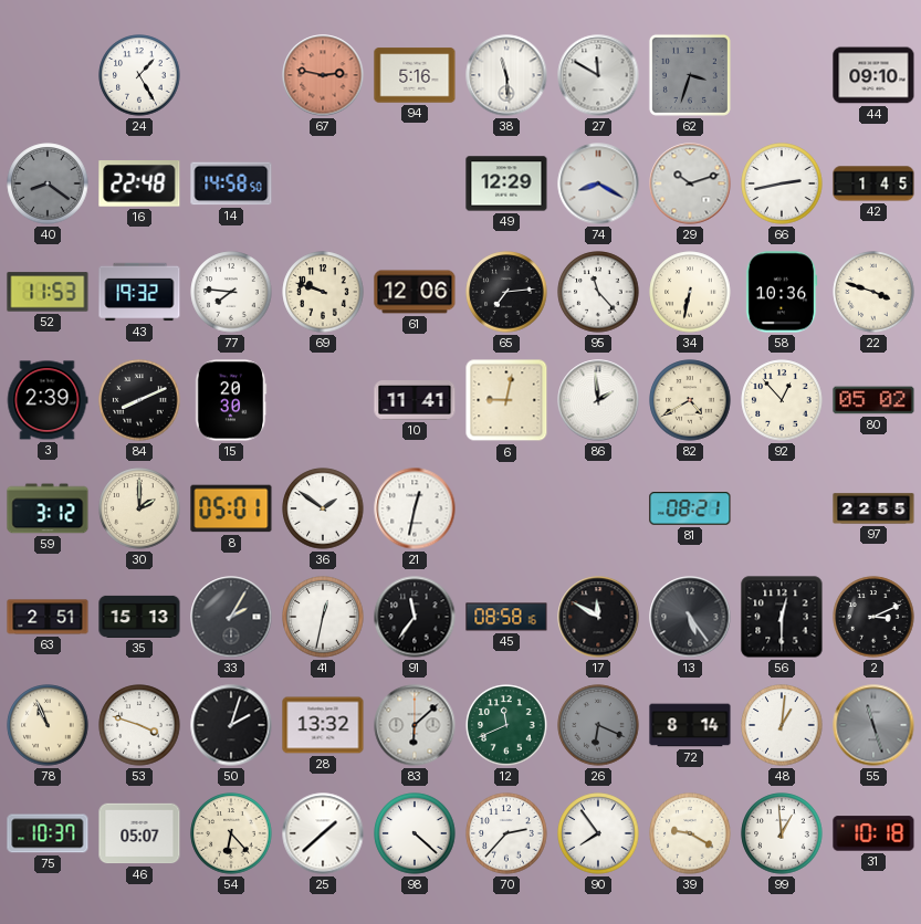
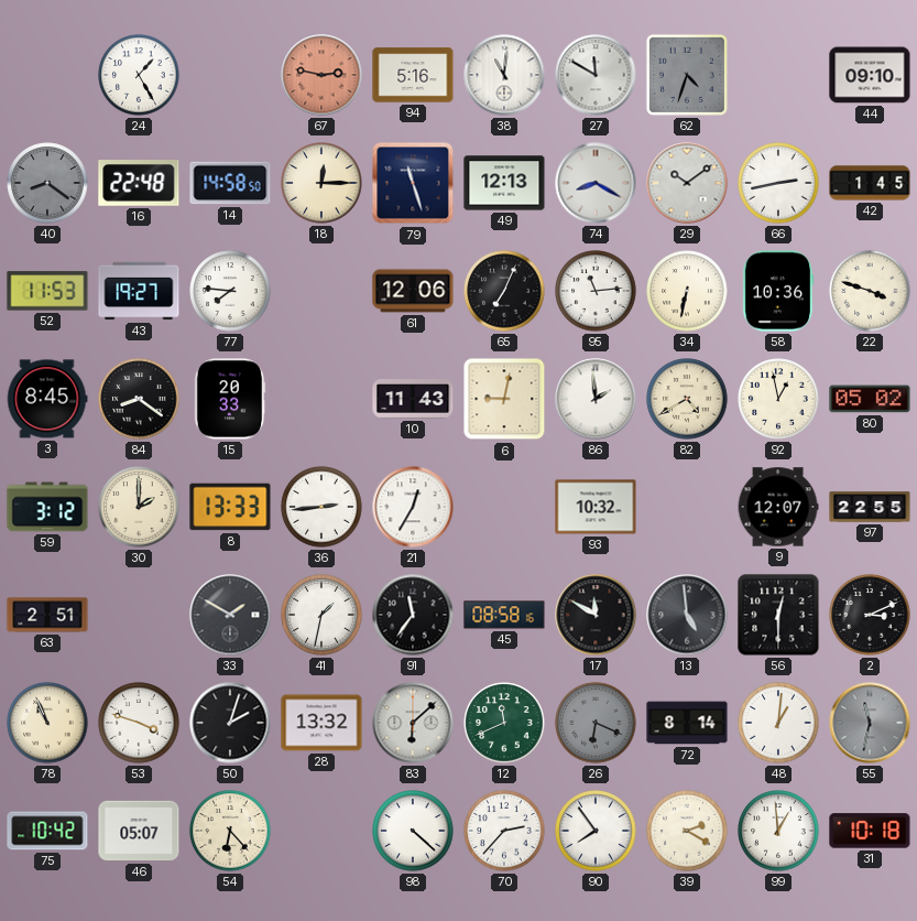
38: 11:29 -> 11:01 (504, 75)
62: 3:33 -> 4:33 (687, 75)
18: none -> 12:15 (321, 183)
79: none -> 11:27 (413, 183)
49: 12:29 -> 12:13 (504, 183)
29: 10:12 -> 10:09 (687, 183)
43: 19:32 -> 19:27 (139, 291)
69: 9:48 -> none (323, 292)
65: 7:14 -> 7:04 (504, 291)
95: 11:23 -> 11:14 (596, 291)
3: 2:39 -> 8:45 (47, 399)
84: 8:11 -> 8:21 (139, 399)
15: 20:30 -> 20:33 (230, 399)
10: 11:41 -> 11:43 (413, 400)
92: 12:53 -> 12:58 (778, 399)
8: 05:01 -> 13:33 (230, 507)
36: 1:51 -> 2:44 (321, 507)
21: 12:32 -> 12:35 (413, 507)
93: none -> 10:32 (596, 507)
81: 08:21 -> none (690, 508)
9: none -> 12:07 (778, 507)
35: 15:13 -> none (139, 617)
33: 2:05 -> 1:50 (230, 615)
41: 12:32 -> 1:32 (321, 615)
13: 5:24 -> 4:59 (687, 615)
55: 11:27 -> 11:32 (870, 723)
75: 10:37 -> 10:42 (47, 831)
25: 1:38 -> none (323, 833)
39: 9:20 -> 2:20 (687, 831)
